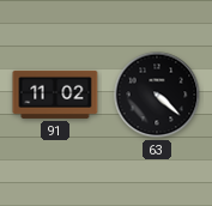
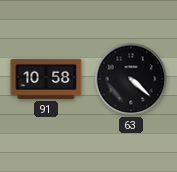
91: 11:02 -> 10:58 (46, 79)
